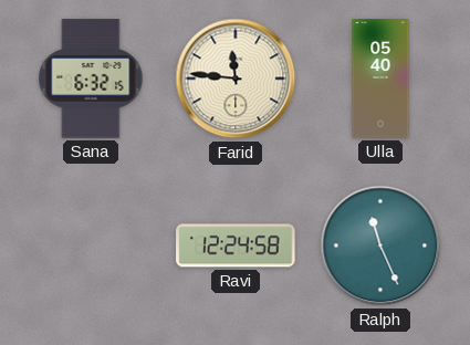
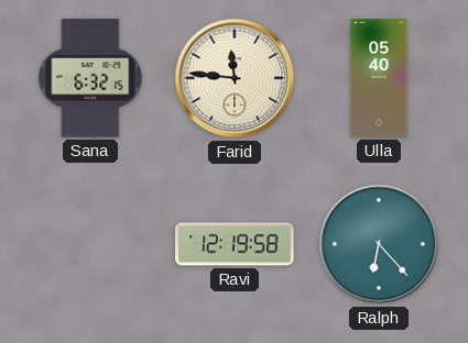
Ravi: 12:24 -> 12:19 (235, 244)
Ralph: 11:26 -> 6:23 (379, 244)
